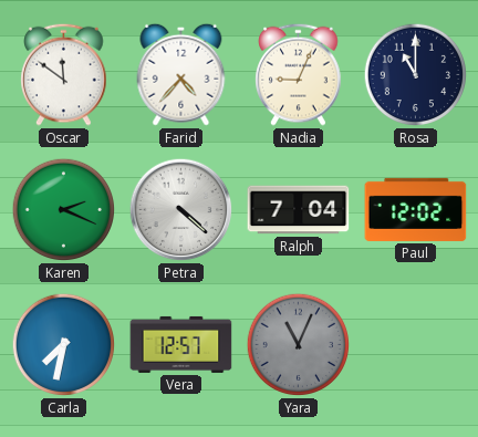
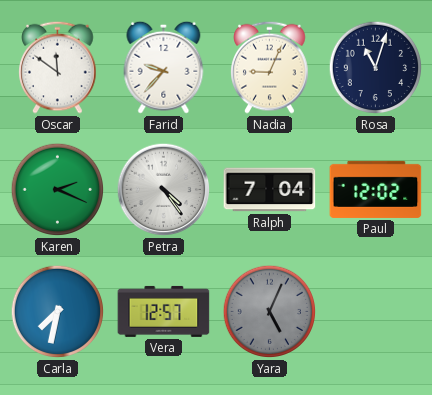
Farid: 4:37 -> 9:37 (164, 67)
Rosa: 11:00 -> 11:03 (376, 68)
Petra: 4:22 -> 4:24 (164, 190)
Yara: 11:04 -> 5:04 (270, 312)
